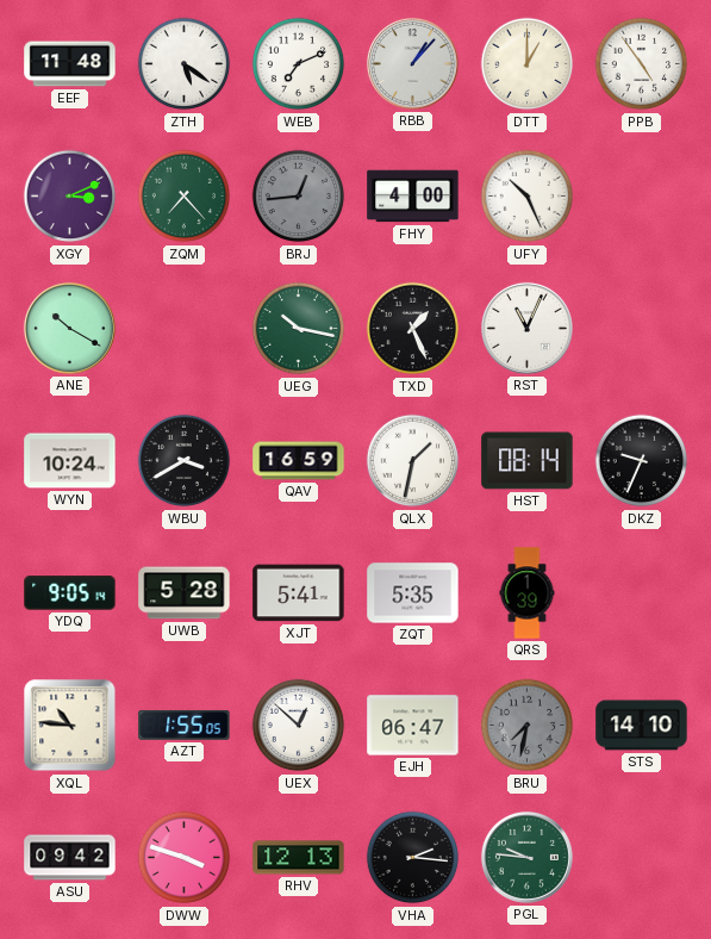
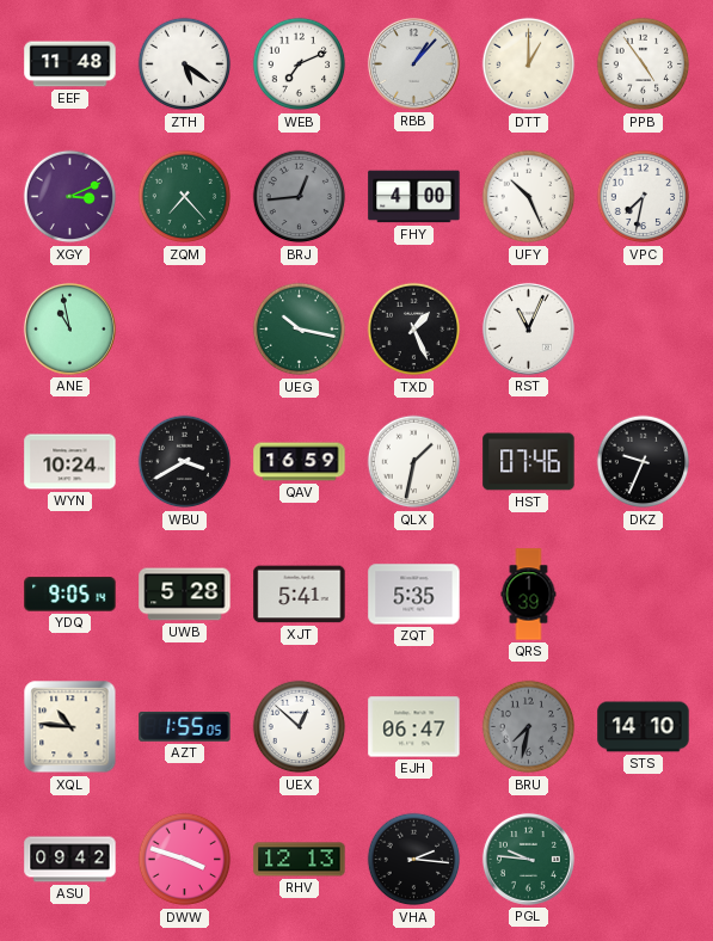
VPC: none -> 7:32 (644, 197)
ANE: 10:20 -> 10:58 (69, 328)
HST: 08:14 -> 07:46 (529, 462)
